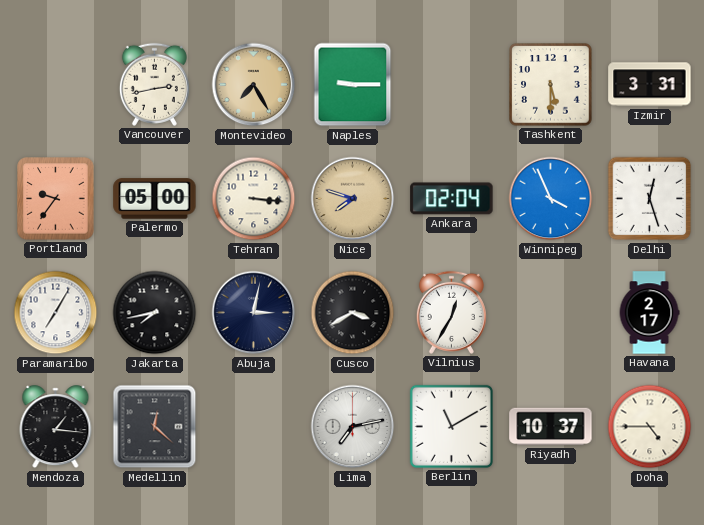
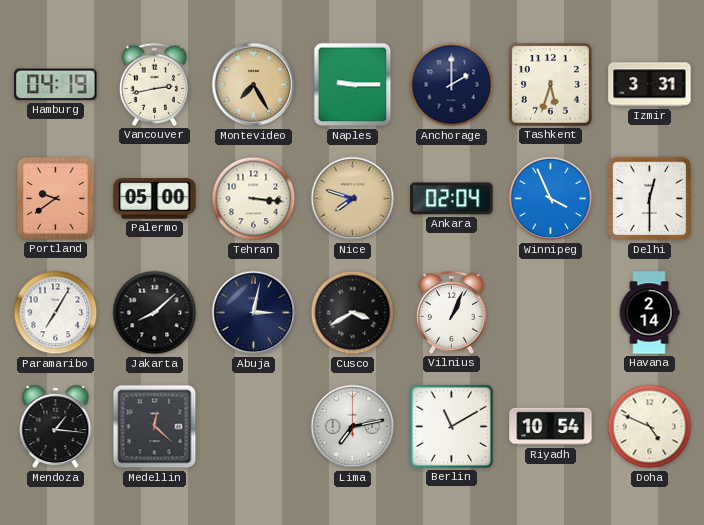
Hamburg: none -> 04:19 (56, 85)
Anchorage: none -> 2:00 (452, 85)
Tashkent: 5:30 -> 5:33 (551, 85)
Portland: 9:36 -> 9:39 (56, 199)
Delhi: 12:27 -> 12:30 (650, 199)
Jakarta: 7:43 -> 8:08 (155, 313)
Vilnius: 12:35 -> 1:04 (451, 312)
Havana: 2:17 -> 2:14 (649, 313)
Riyadh: 10:37 -> 10:54 (551, 427)
Doha: 4:45 -> 4:49 (650, 427)
